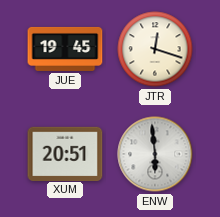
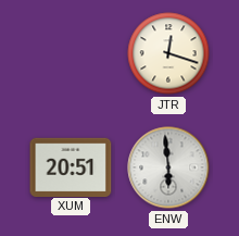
JUE: 19:45 -> none (65, 49)
